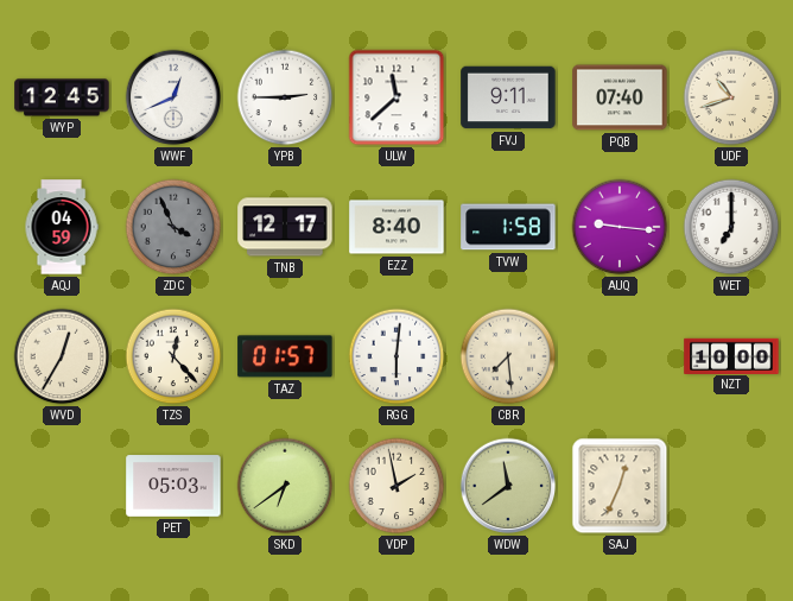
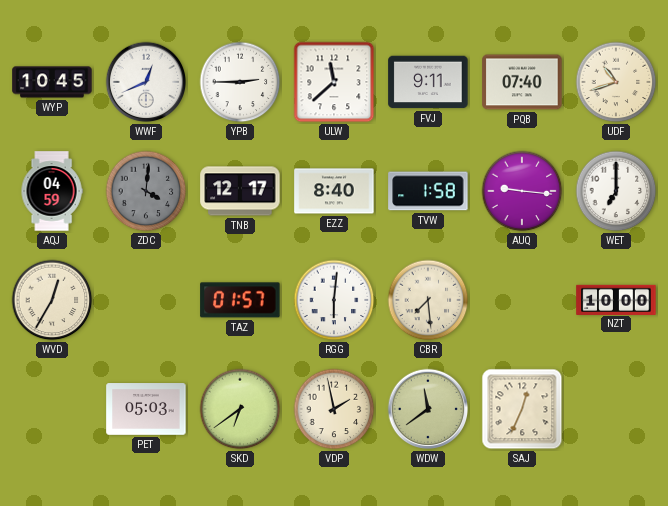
WYP: 12:45 -> 10:45 (52, 82)
ZDC: 3:56 -> 4:01 (146, 191)
TZS: 12:23 -> none (173, 356)
